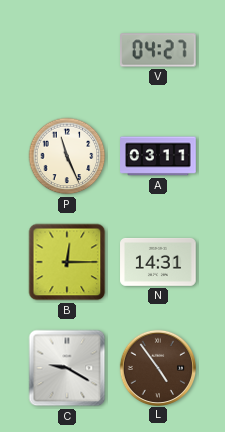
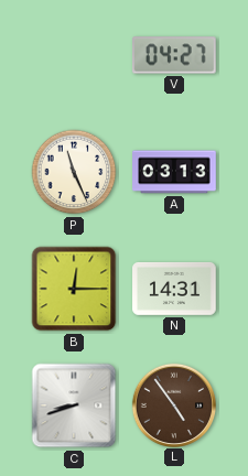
A: 03:11 -> 03:13 (174, 172)
C: 9:20 -> 8:42 (74, 405)
